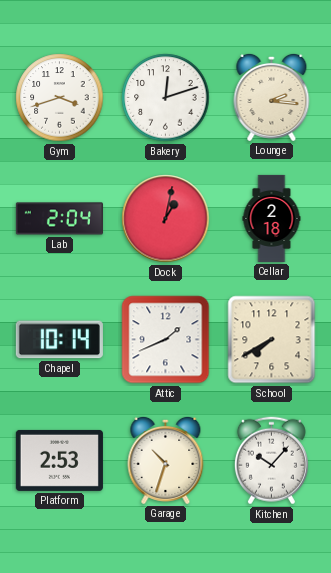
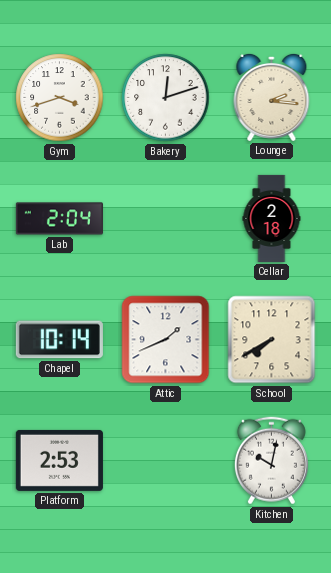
Dock: 1:02 -> none (166, 219)
Garage: 10:33 -> none (166, 460)
Kitchen: 10:07 -> 10:02 (271, 461)
